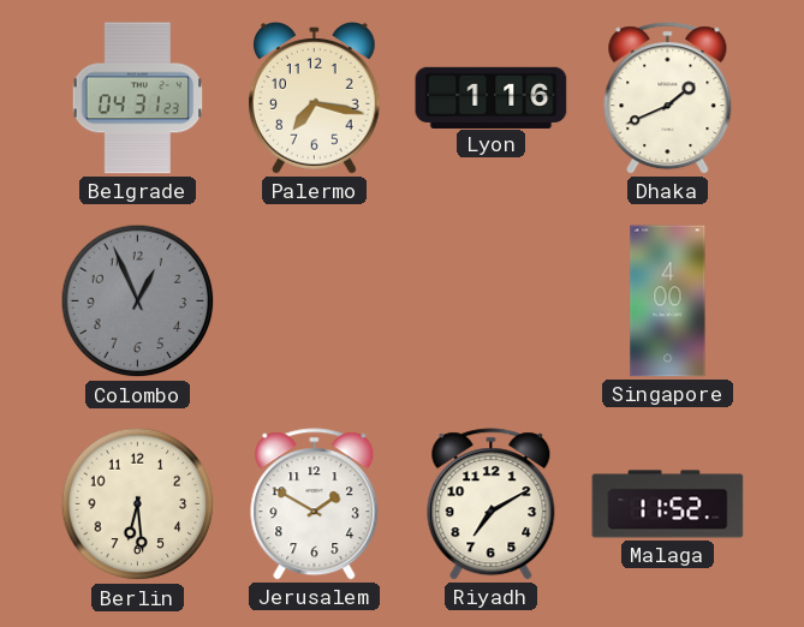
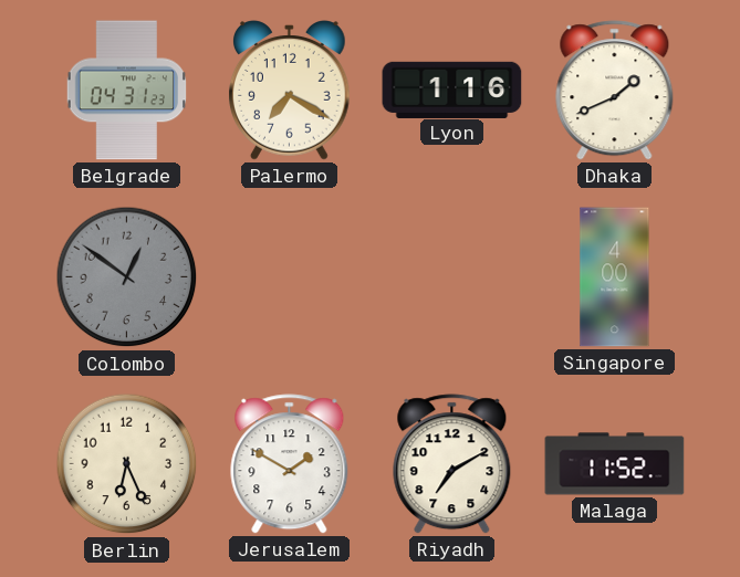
Palermo: 7:17 -> 7:20 (290, 91)
Colombo: 12:56 -> 12:51 (127, 277)
Berlin: 6:29 -> 6:26 (127, 464)
